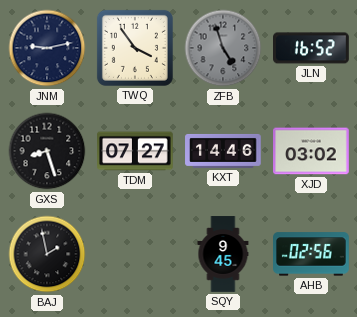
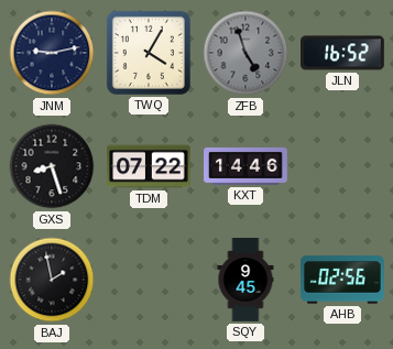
TWQ: 3:54 -> 4:05 (149, 53)
TDM: 07:27 -> 07:22 (149, 166)
XJD: 03:02 -> none (312, 151)
